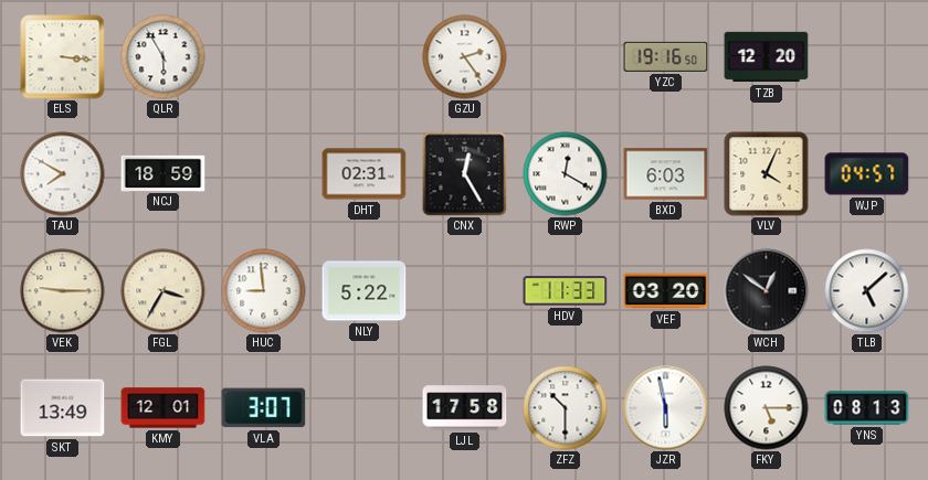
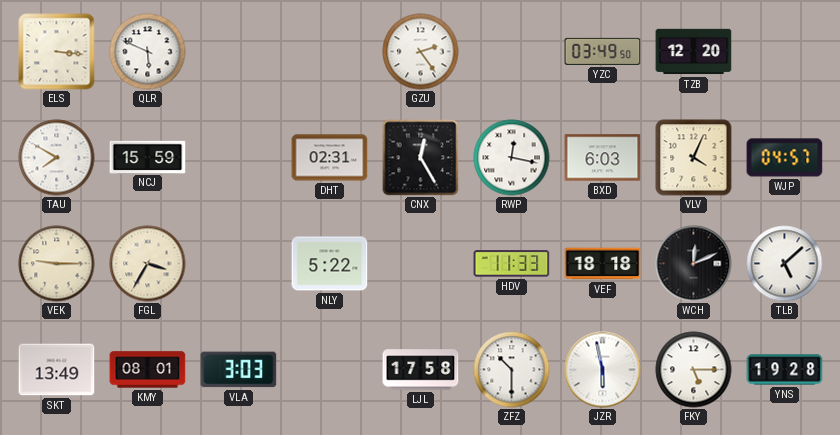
QLR: 5:55 -> 5:49 (148, 52)
YZC: 19:16 -> 03:49 (603, 51)
NCJ: 18:59 -> 15:59 (148, 157)
RWP: 12:20 -> 12:17 (512, 158)
HUC: 8:59 -> none (264, 291)
VEF: 03:20 -> 18:18 (603, 264)
WCH: 12:51 -> 12:11 (694, 264)
KMY: 12:01 -> 08:01 (148, 370)
VLA: 3:07 -> 3:03 (239, 370)
YNS: 08:13 -> 19:28 (785, 370)
